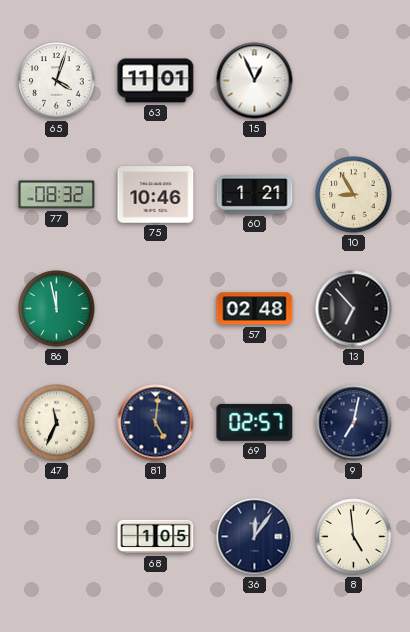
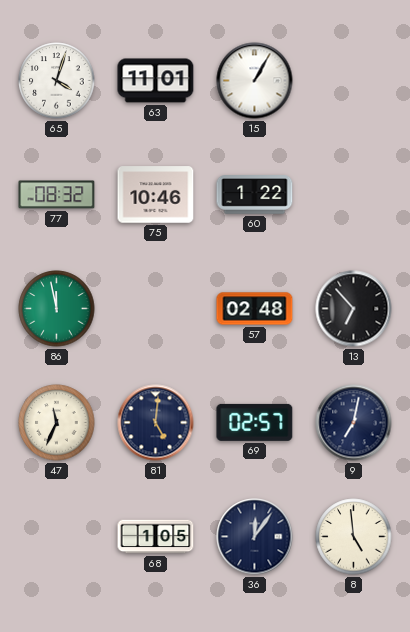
15: 12:56 -> 1:05 (255, 81)
60: 1:21 -> 1:22 (255, 195)
10: 8:55 -> none (354, 195)
